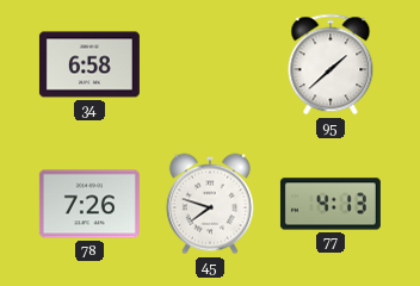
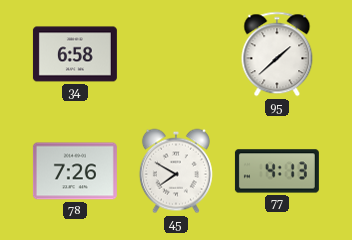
45: 7:48 -> 7:50 (176, 171)
